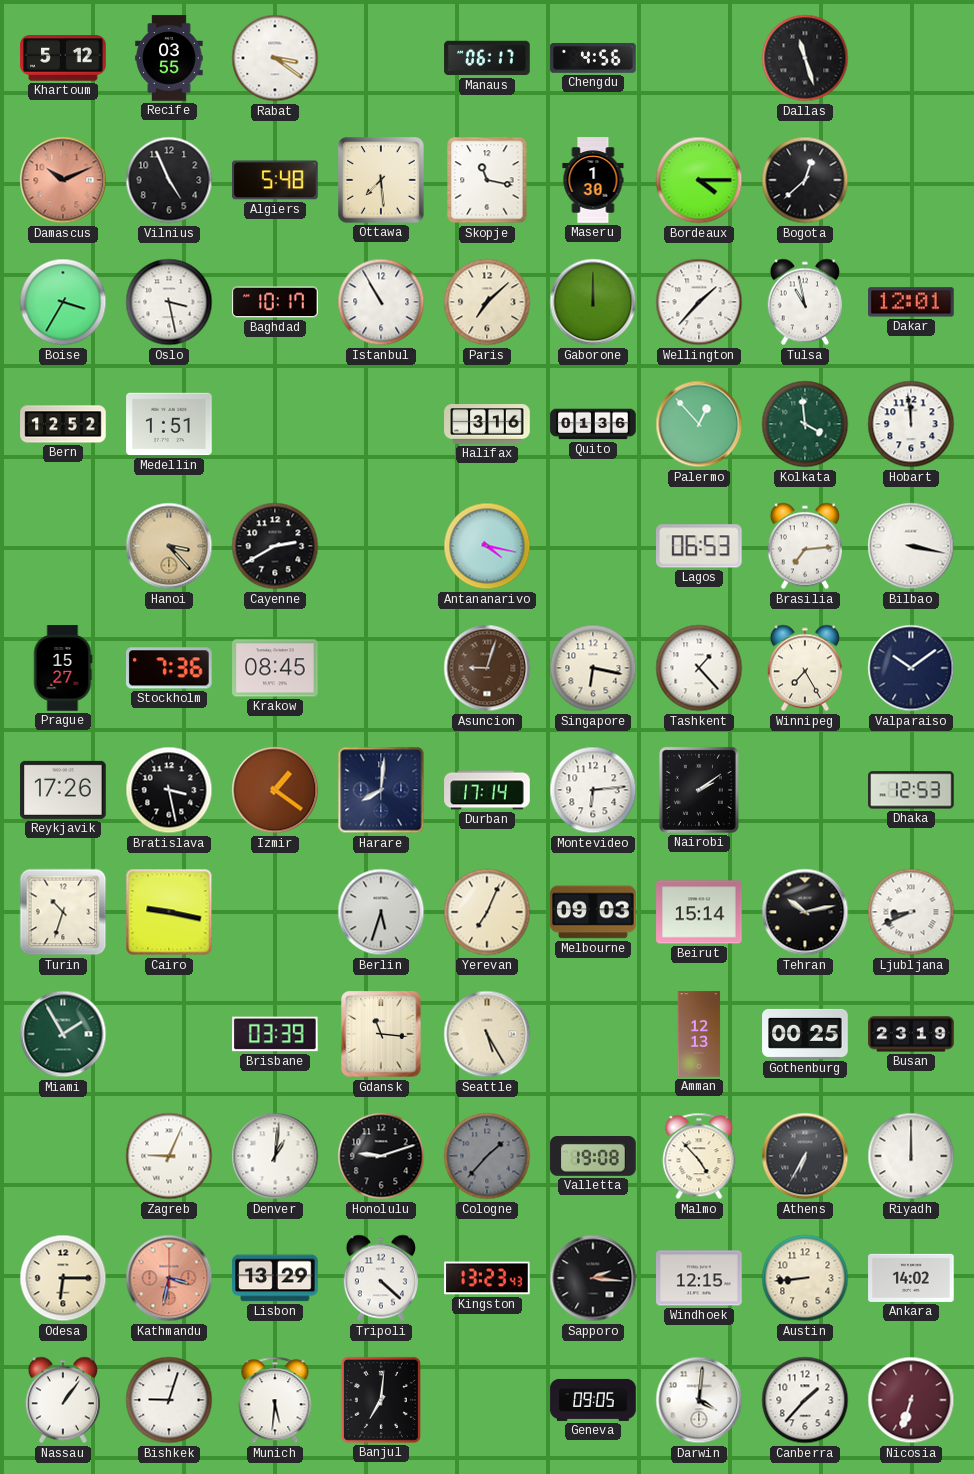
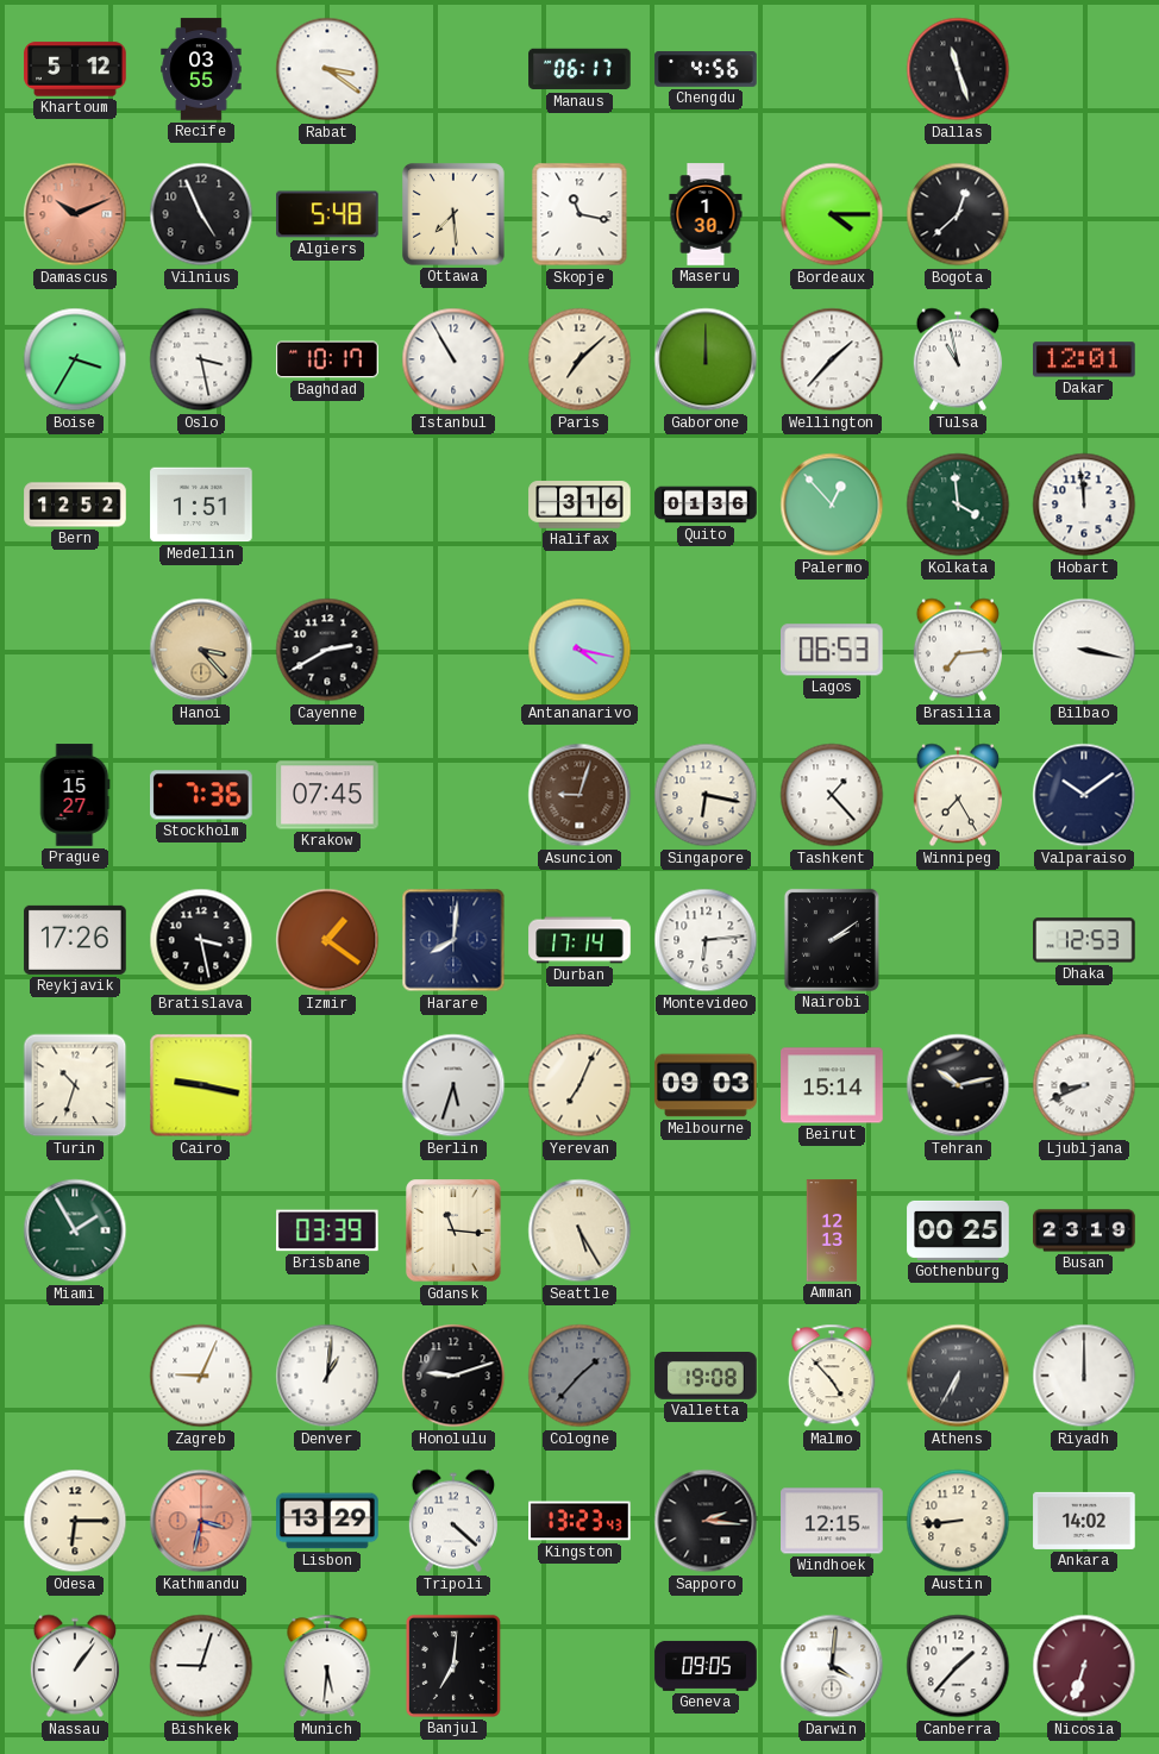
Krakow: 08:45 -> 07:45 (327, 795)
